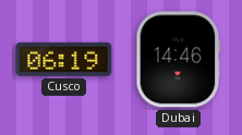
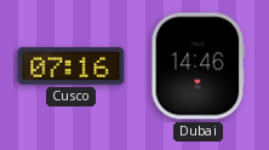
Cusco: 06:19 -> 07:16 (71, 65)
